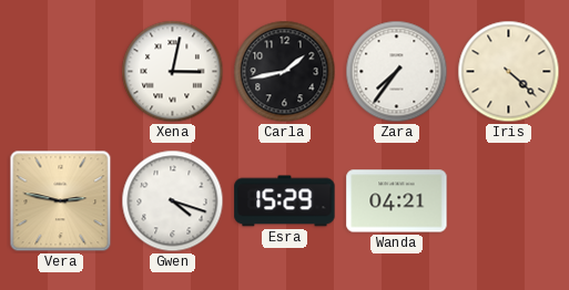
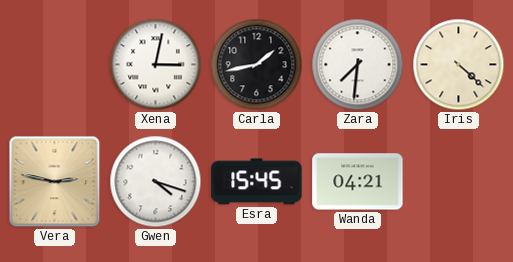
Zara: 7:36 -> 7:31 (358, 65)
Esra: 15:29 -> 15:45 (257, 182)
